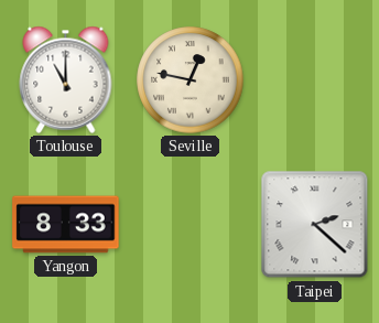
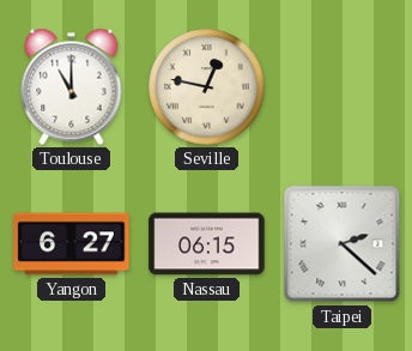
Yangon: 8:33 -> 6:27 (72, 244)
Nassau: none -> 06:15 (207, 244)
